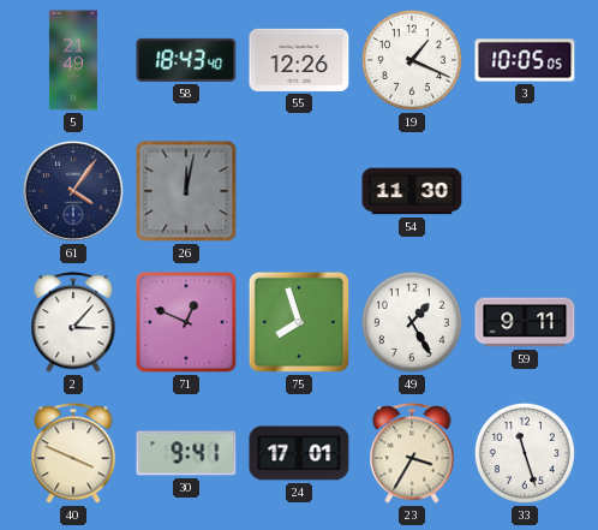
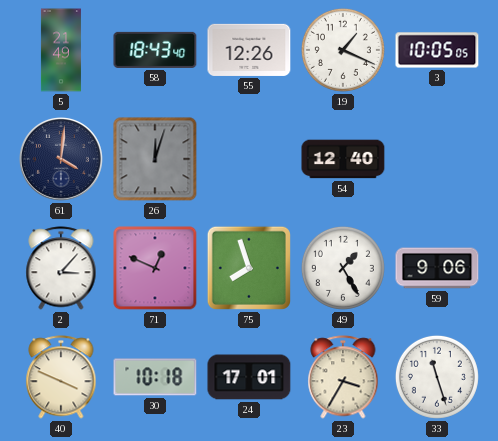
61: 4:06 -> 4:01 (62, 160)
26: 12:02 -> 12:03 (155, 159)
54: 11:30 -> 12:40 (343, 159)
59: 9:11 -> 9:06 (437, 268)
30: 9:41 -> 10:18 (155, 377)
